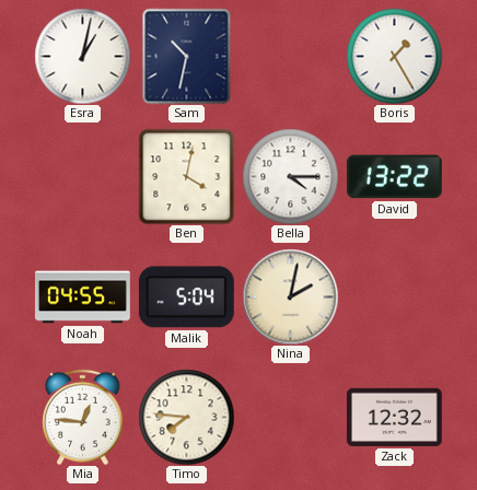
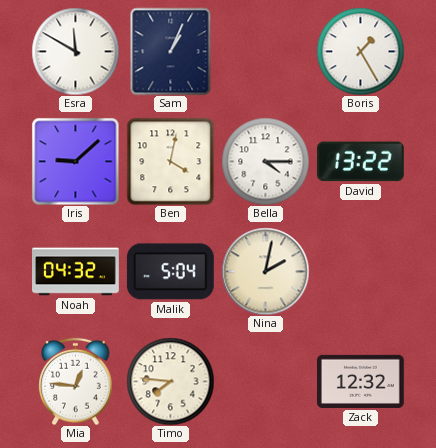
Esra: 1:02 -> 11:50 (75, 51)
Sam: 10:32 -> 1:04 (171, 51)
Iris: none -> 9:08 (75, 161)
Noah: 04:55 -> 04:32 (76, 272)
